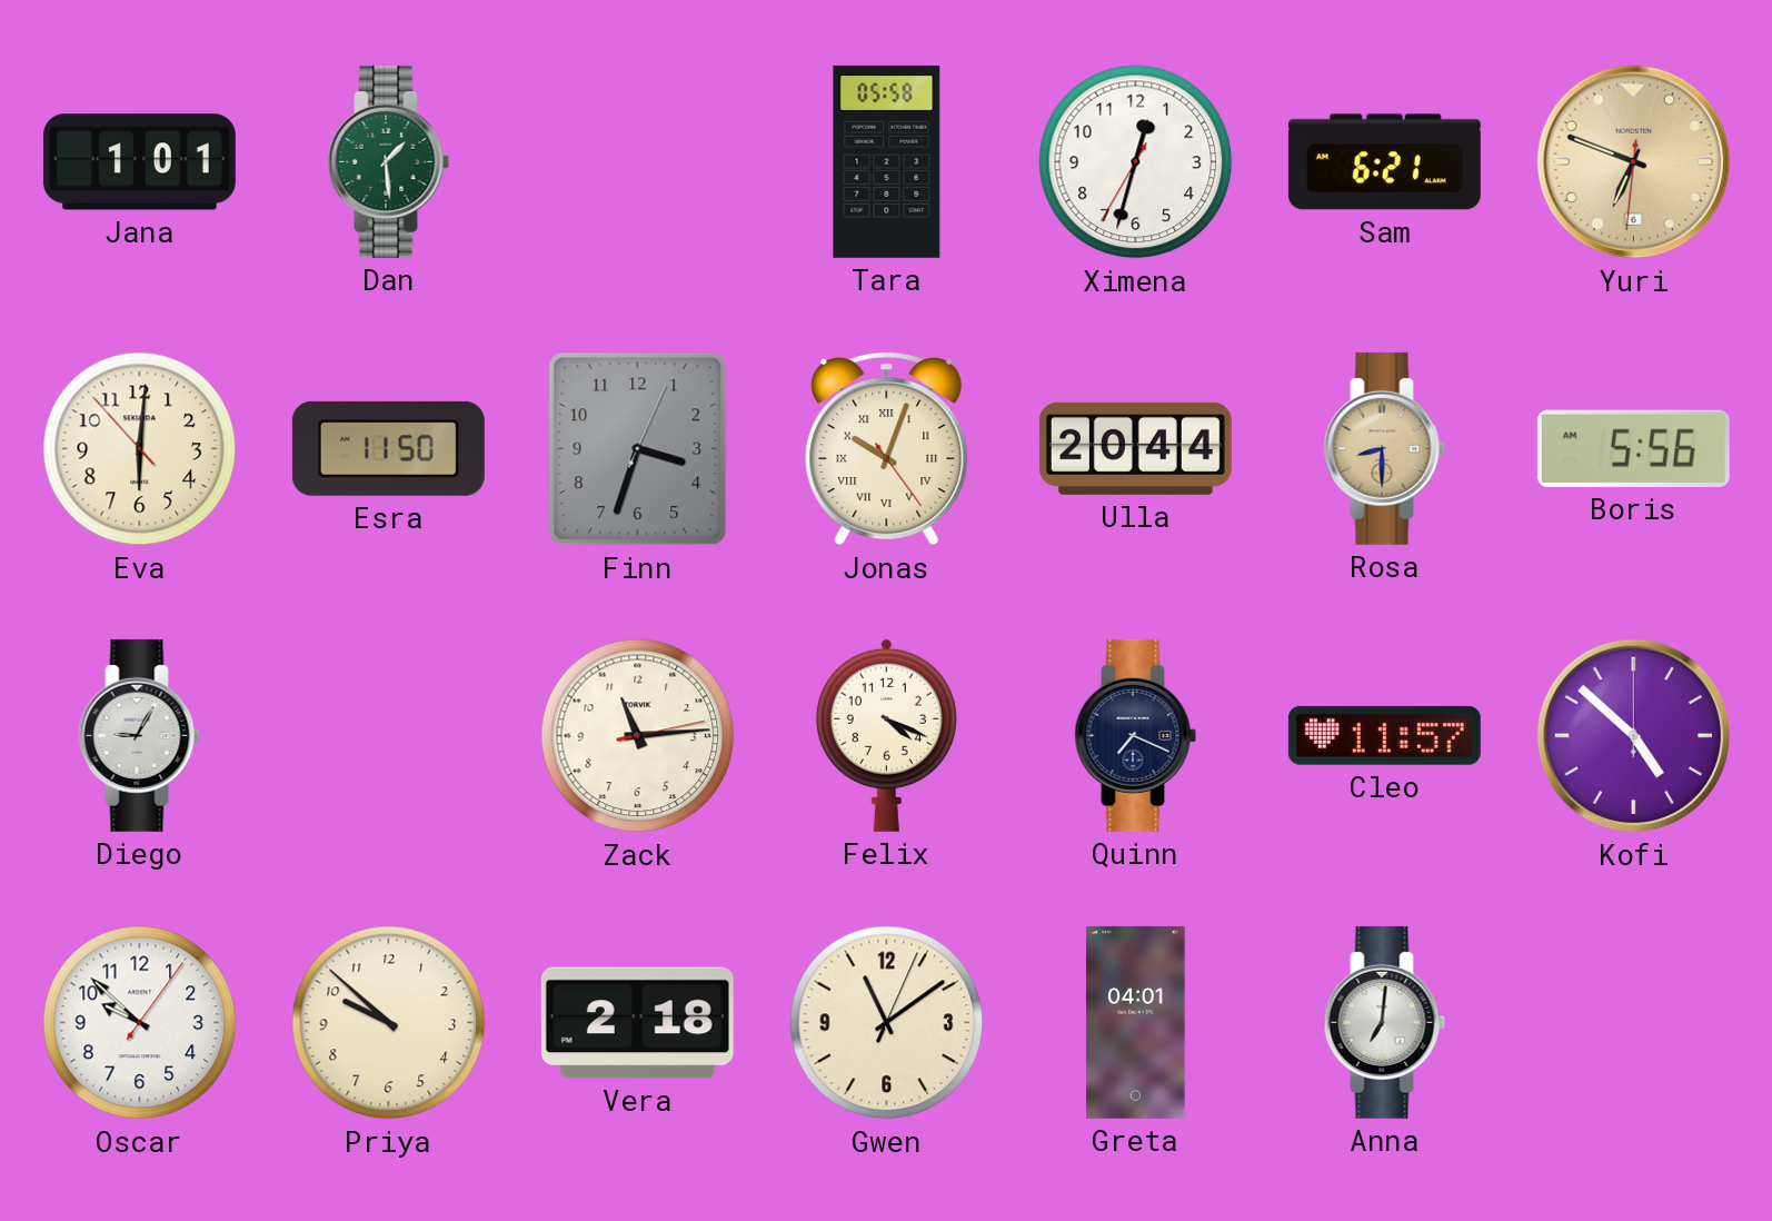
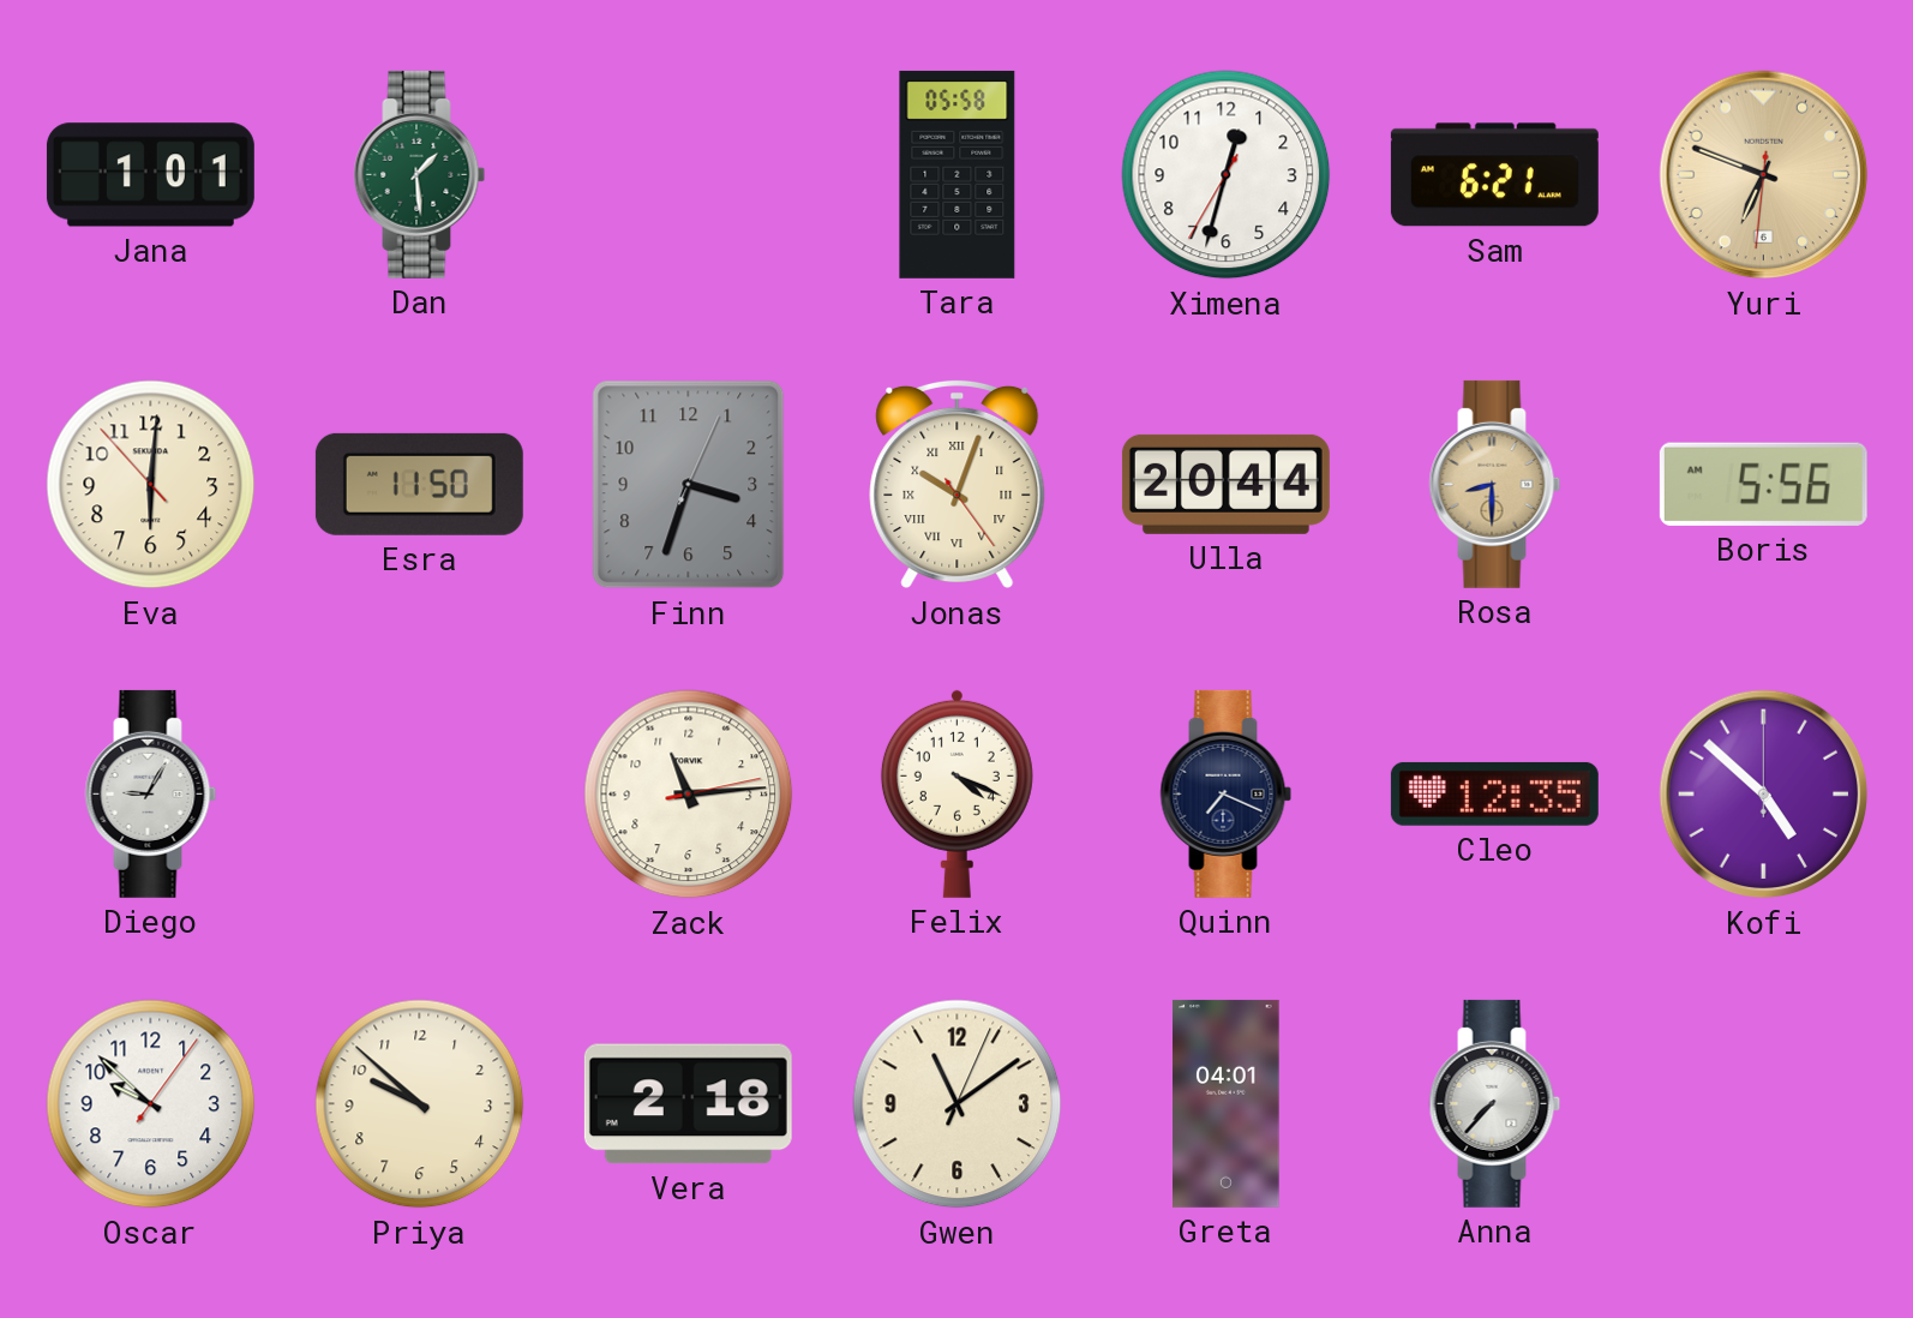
Cleo: 11:57 -> 12:35 (1494, 793)
Anna: 7:01 -> 7:37 (1495, 1103)
